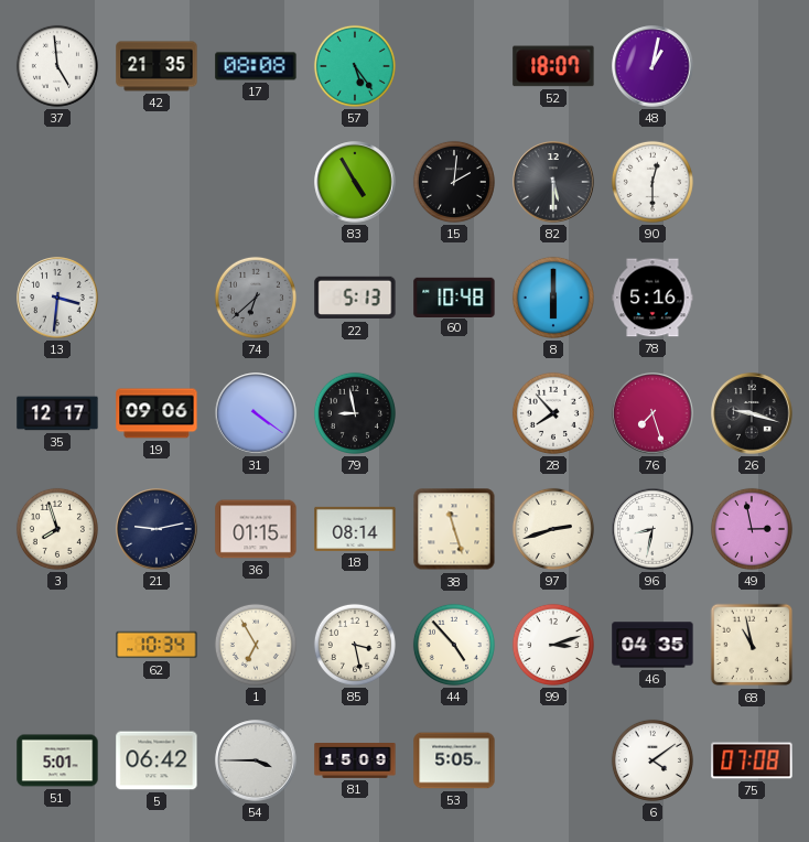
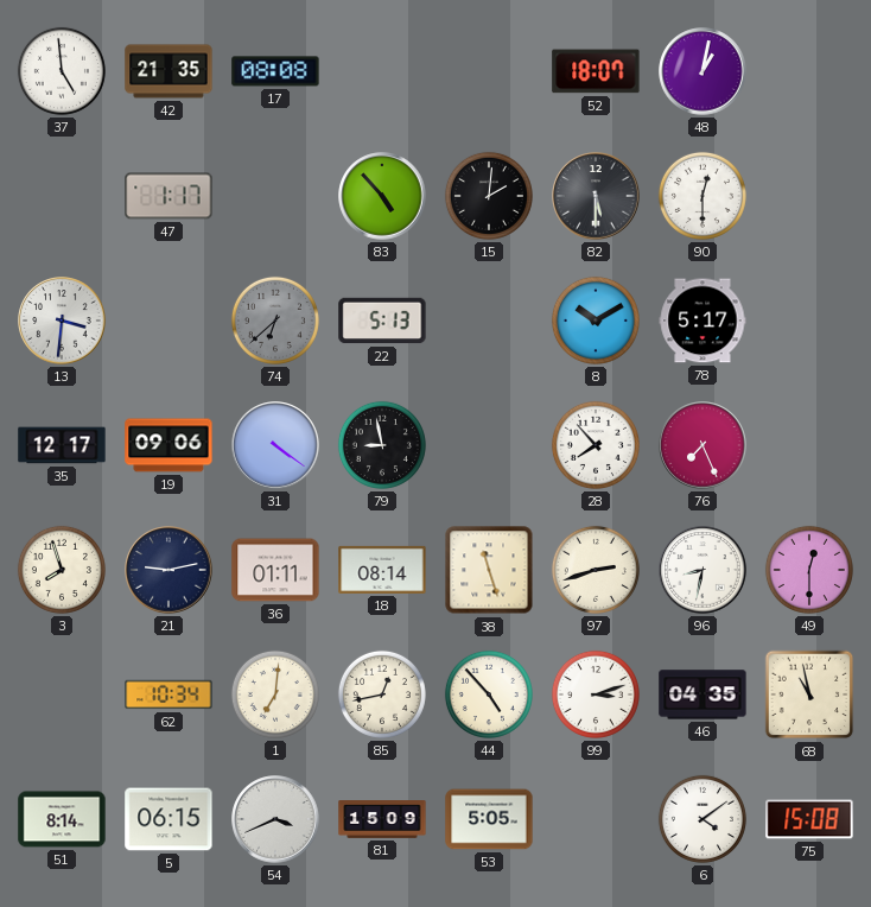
57: 5:24 -> none (355, 66)
47: none -> 1:17 (169, 196)
83: 4:55 -> 4:53 (382, 196)
60: 10:48 -> none (454, 296)
8: 6:00 -> 10:10 (596, 321)
78: 5:16 -> 5:17 (702, 321)
76: 7:27 -> 7:26 (702, 445)
26: 9:18 -> none (752, 413)
36: 01:15 -> 01:11 (275, 570)
49: 2:58 -> 12:30 (809, 570)
1: 6:55 -> 7:01 (275, 694)
85: 3:28 -> 12:43 (382, 694)
51: 5:01 -> 8:14 (62, 819)
5: 06:42 -> 06:15 (169, 819)
54: 3:45 -> 3:41 (275, 819)
75: 07:08 -> 15:08 (809, 819)
